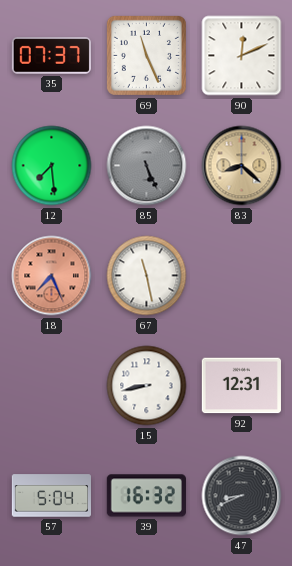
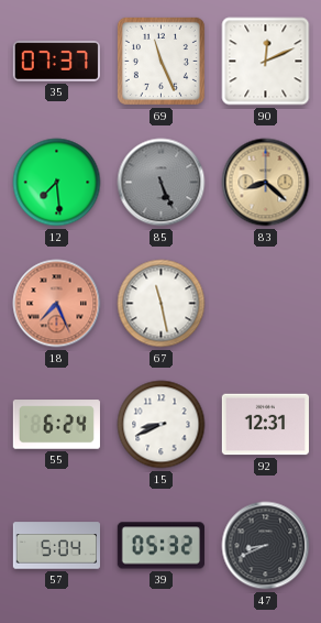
55: none -> 6:24 (56, 425)
15: 8:43 -> 8:41 (162, 425)
39: 16:32 -> 05:32 (160, 546)
